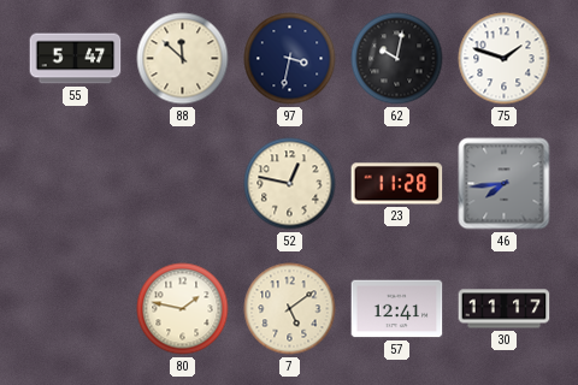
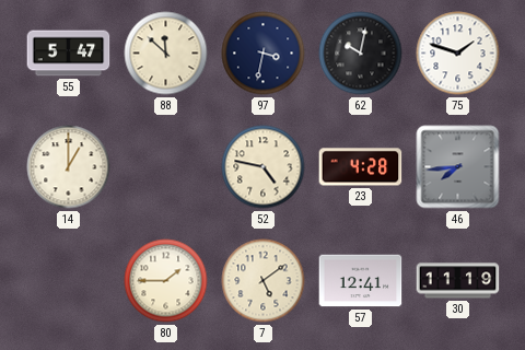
14: none -> 1:00 (69, 167)
52: 12:47 -> 4:47 (264, 167)
23: 11:28 -> 4:28 (361, 167)
80: 1:47 -> 1:45 (166, 281)
30: 11:17 -> 11:19 (458, 281)
